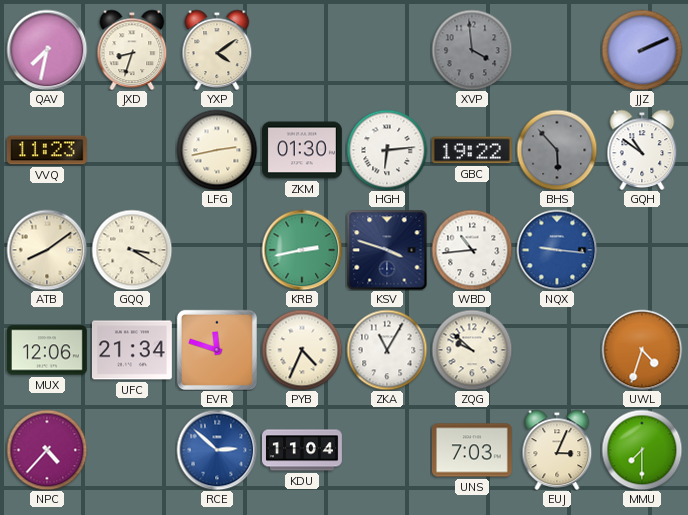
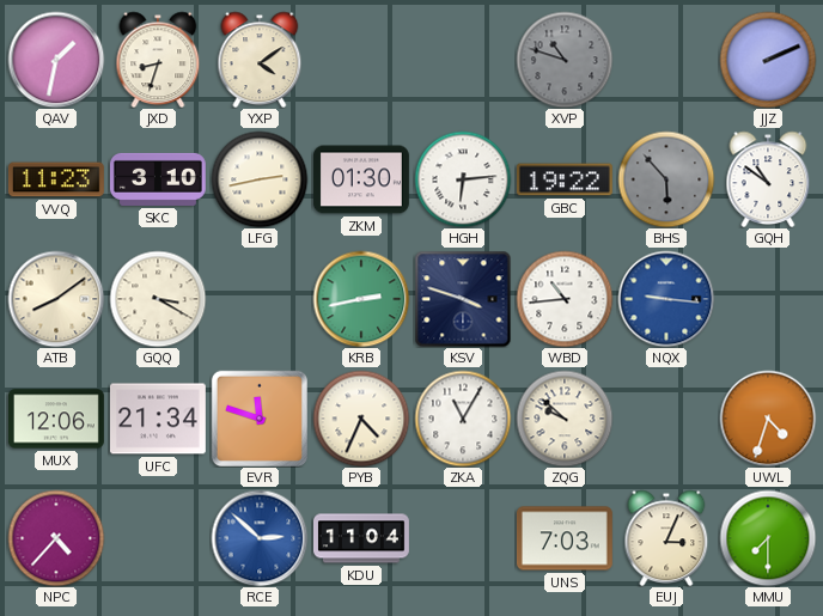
QAV: 7:32 -> 1:32 (56, 60)
XVP: 3:59 -> 10:48 (565, 60)
SKC: none -> 3:10 (158, 179)
